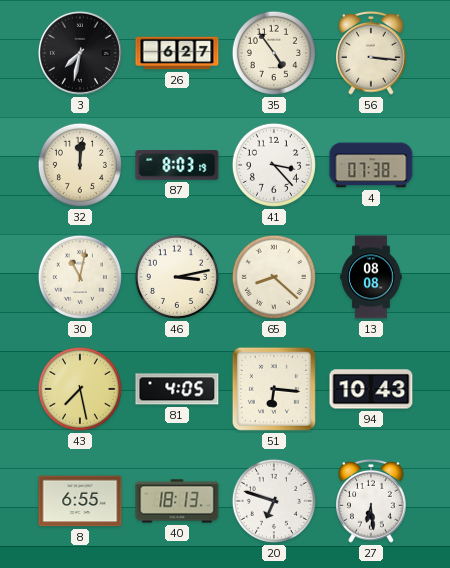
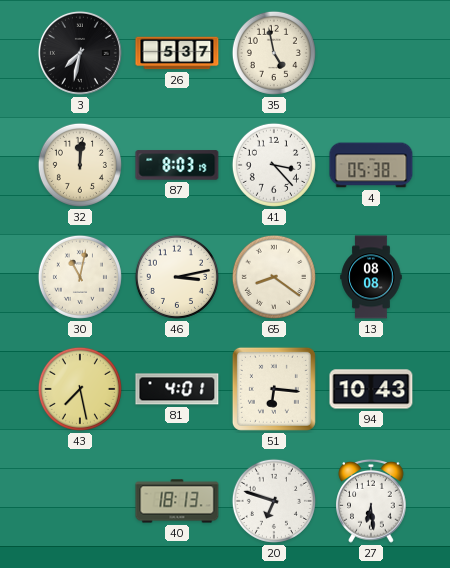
26: 6:27 -> 5:37 (177, 53)
35: 4:54 -> 4:58 (274, 53)
56: 3:16 -> none (371, 54)
4: 07:38 -> 05:38 (371, 165)
65: 8:22 -> 8:21 (274, 277)
81: 4:05 -> 4:01 (177, 389)
8: 6:55 -> none (80, 501)
